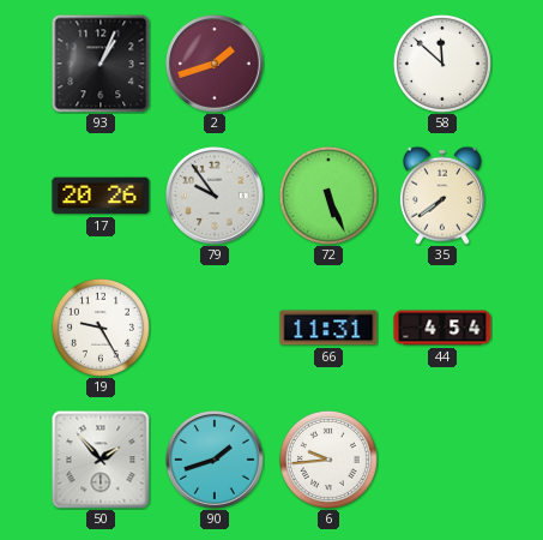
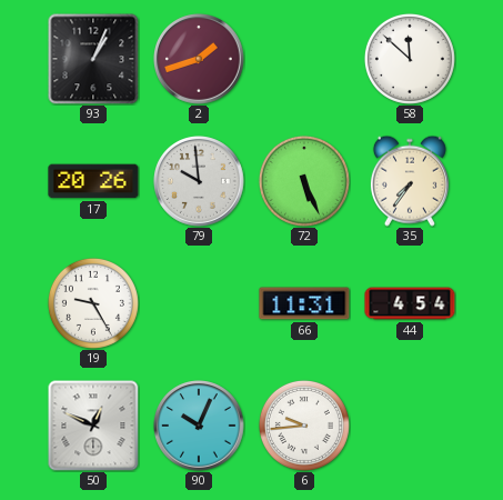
79: 9:54 -> 9:59 (200, 182)
35: 7:39 -> 7:36 (410, 181)
50: 1:53 -> 12:49 (93, 426)
90: 1:42 -> 10:04 (200, 427)
